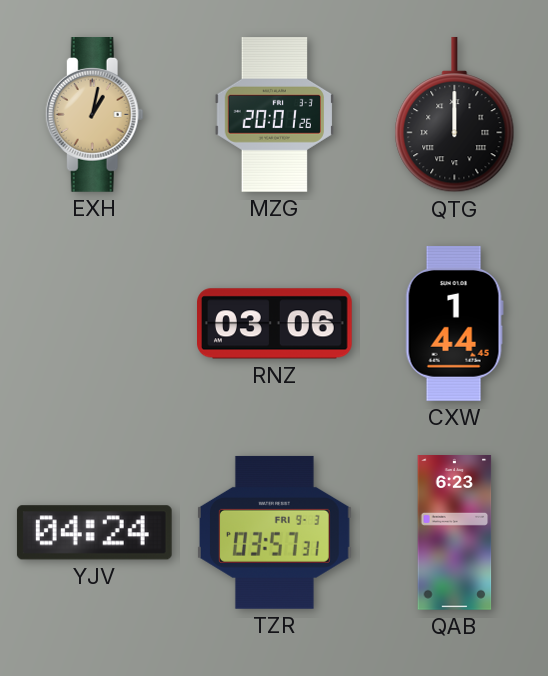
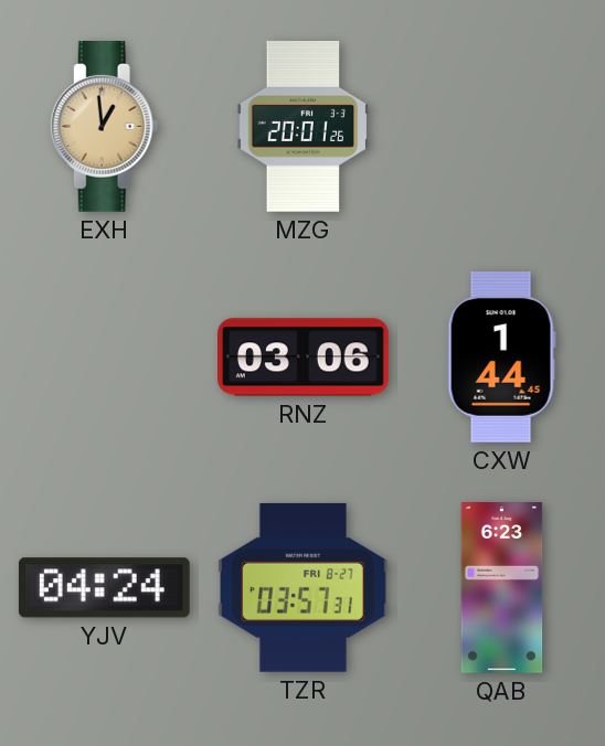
EXH: 1:02 -> 12:59 (104, 127)
QTG: 12:00 -> none (455, 115)
TZR date: FRI 9-3 -> FRI 8-27 (302, 587)
